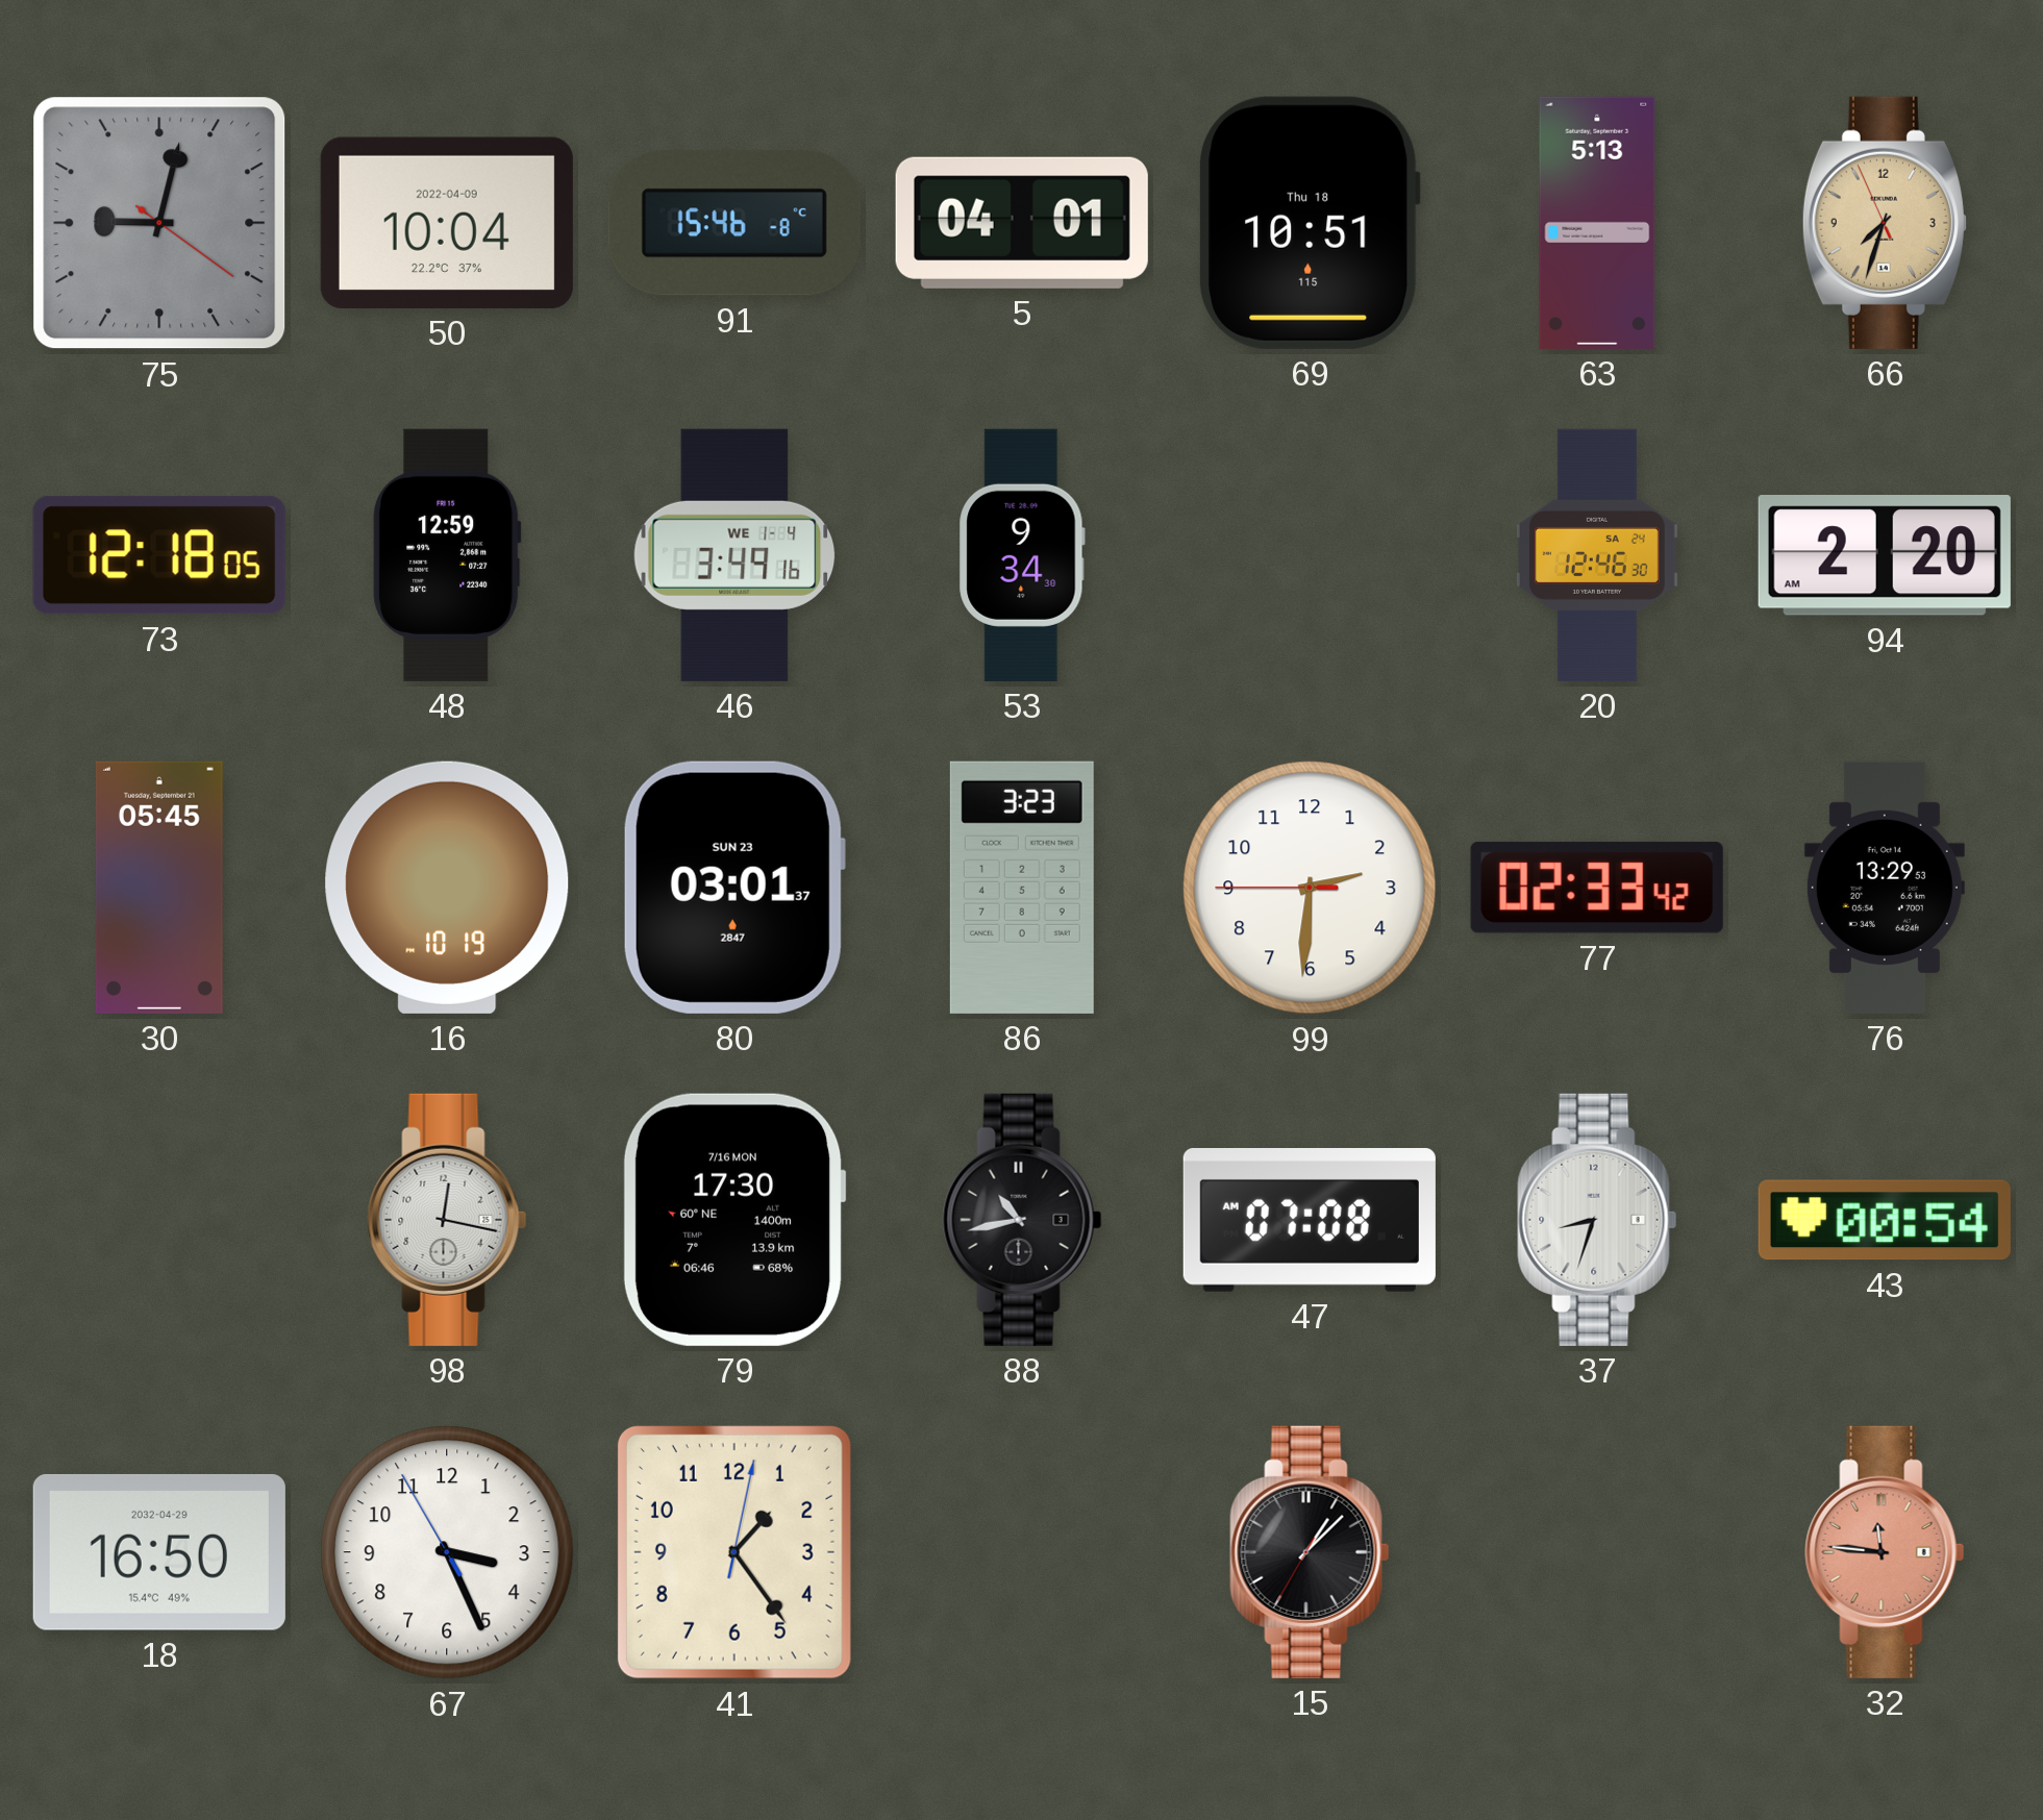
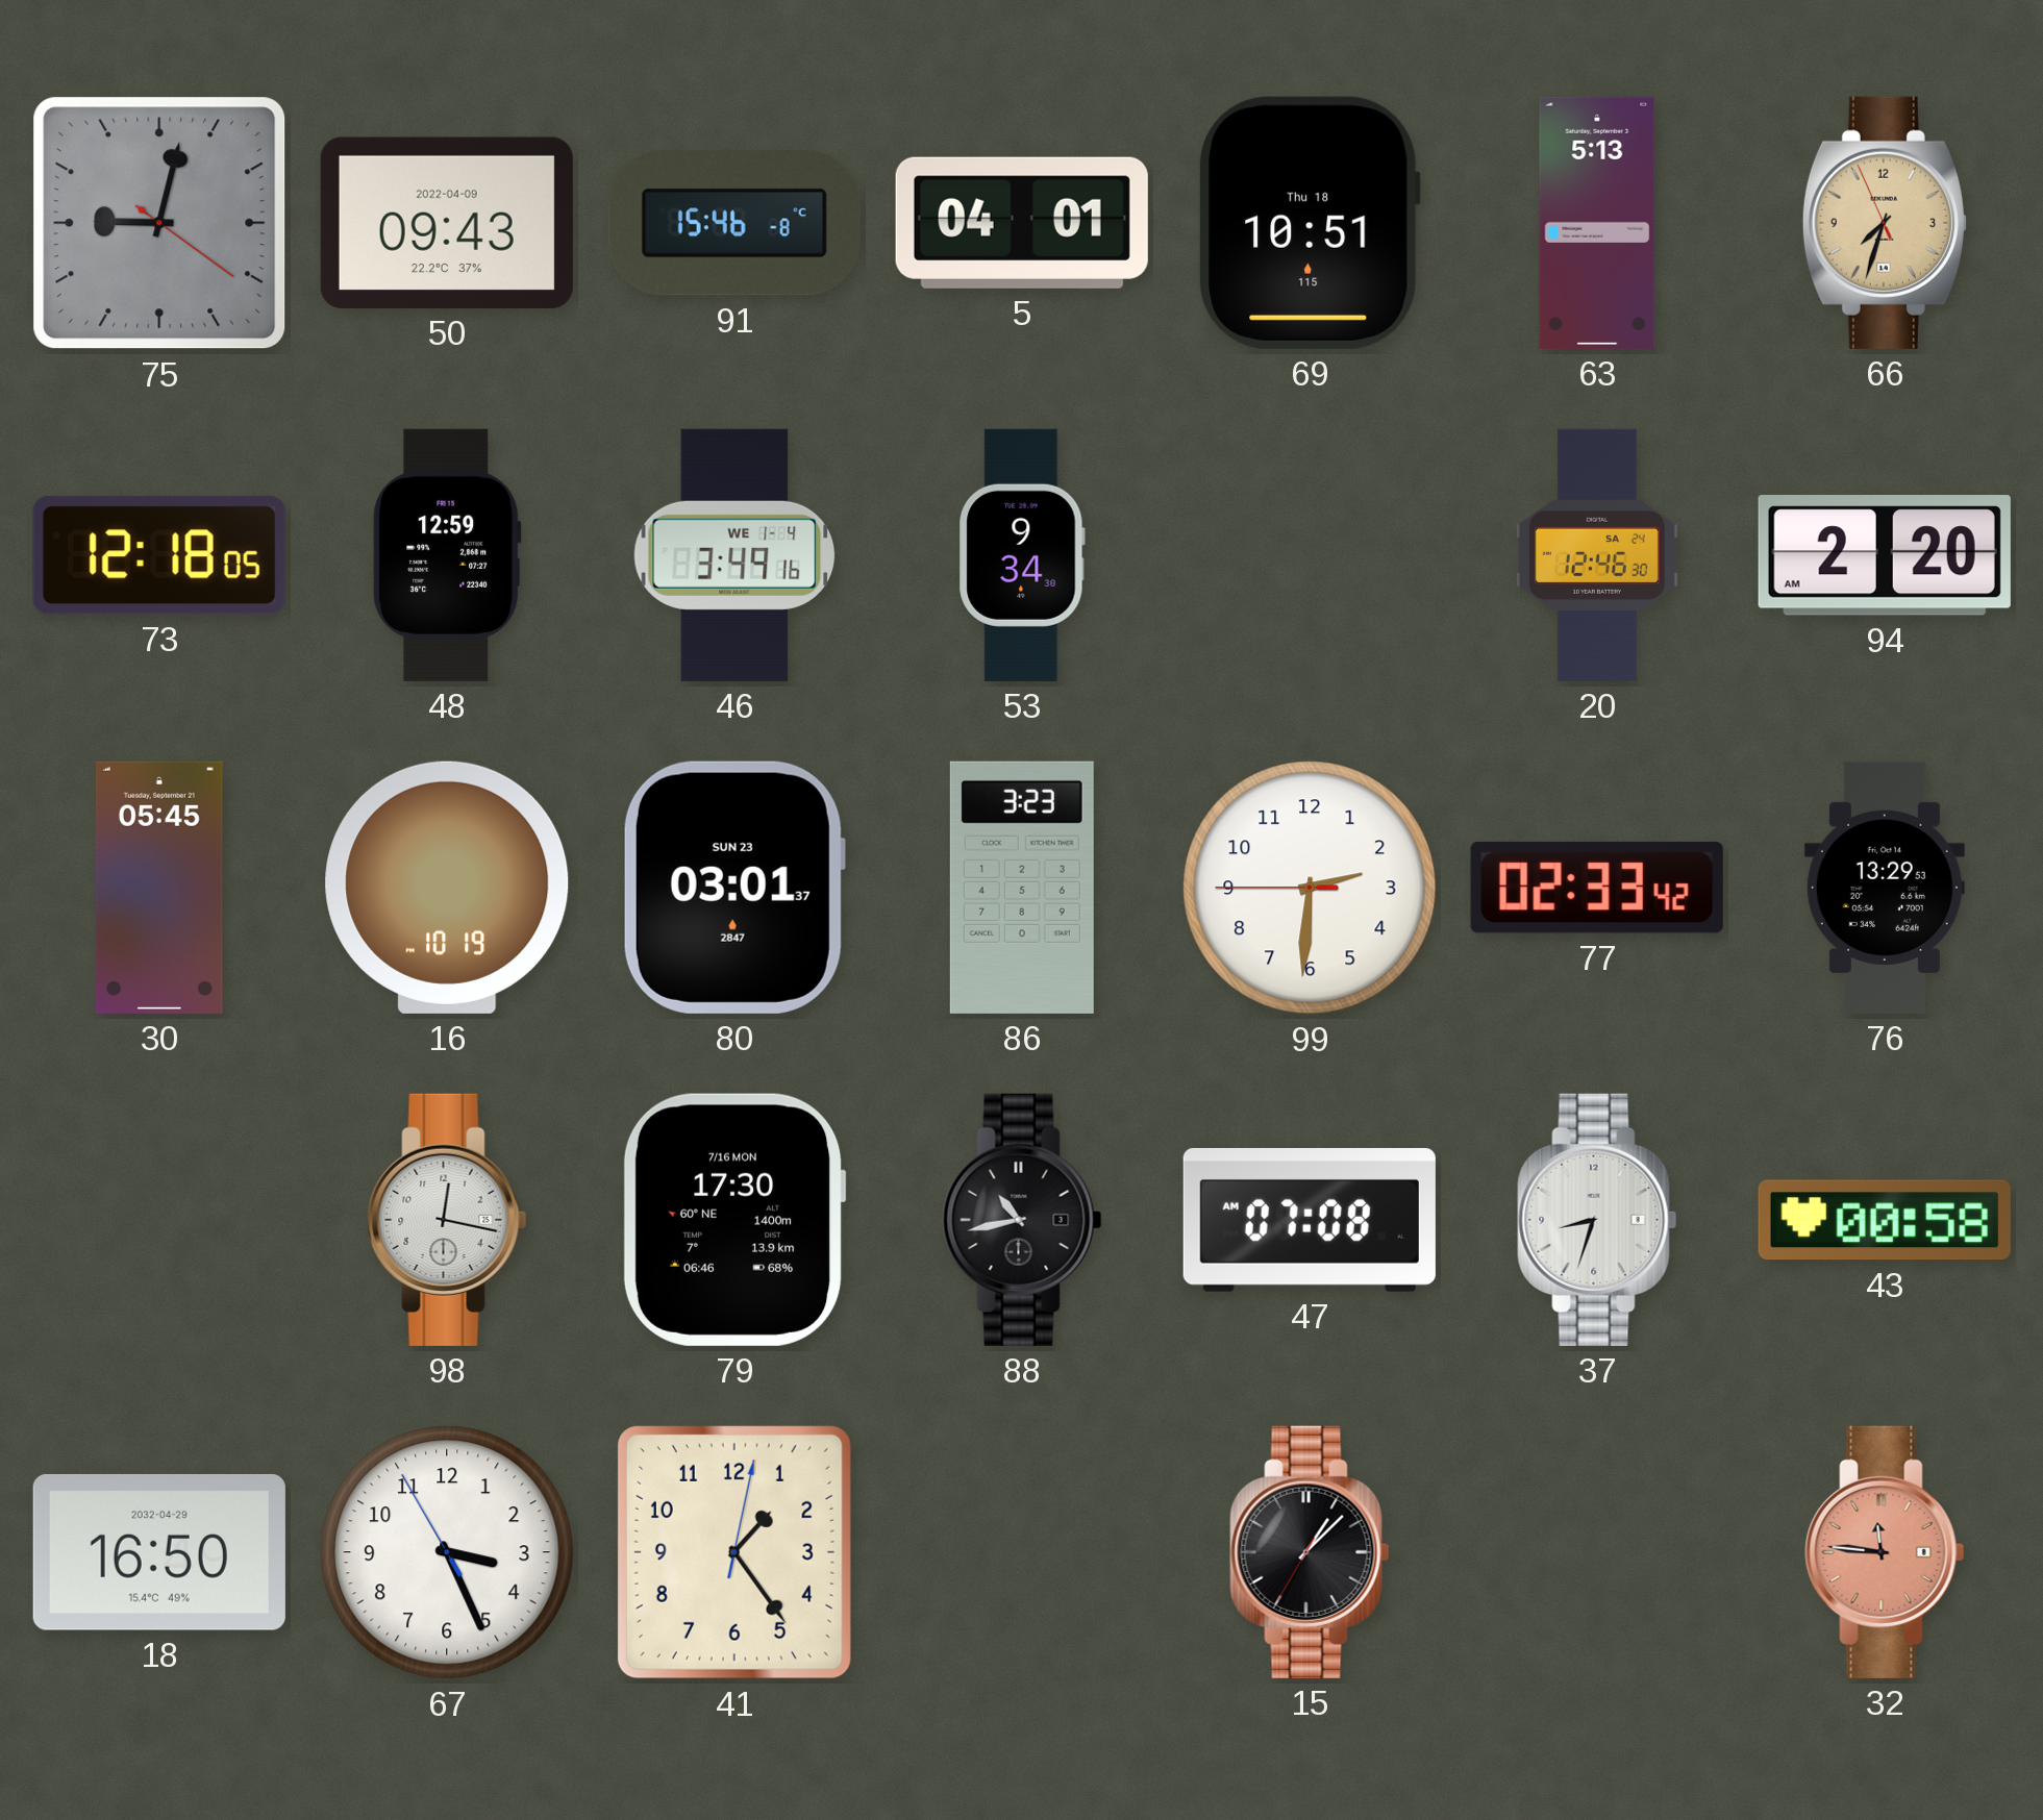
50: 10:04 -> 09:43 (447, 223)
43: 00:54 -> 00:58 (1885, 1220)
